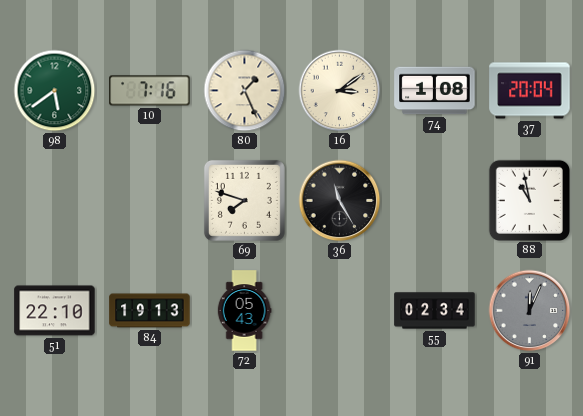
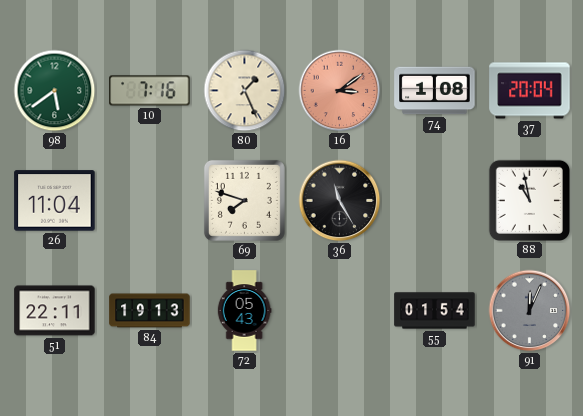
16 dial: cream -> salmon (340, 91)
26: none -> 11:04 (55, 201)
51: 22:10 -> 22:11 (55, 311)
55: 02:34 -> 01:54 (435, 311)
